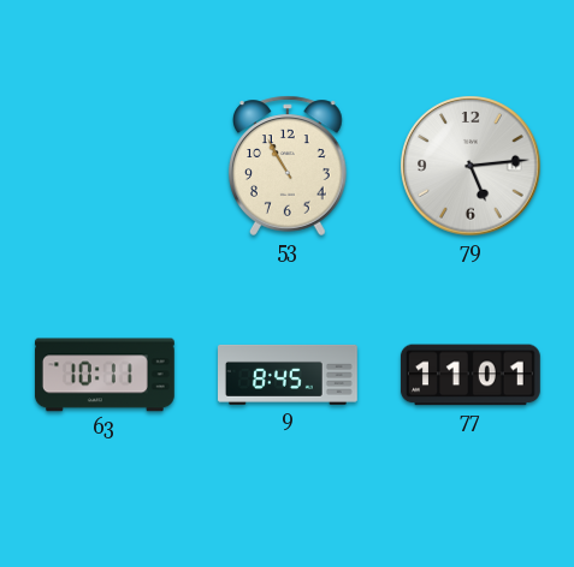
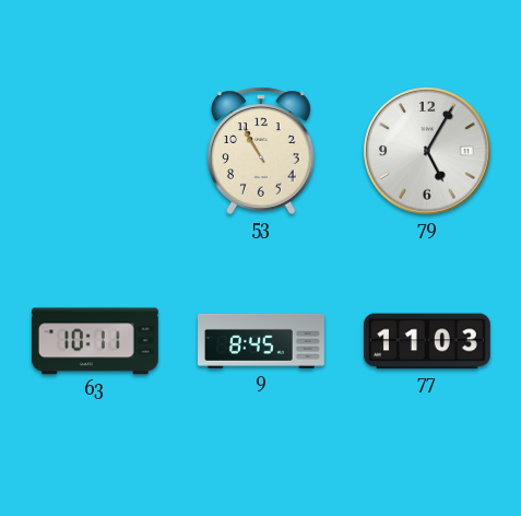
79: 5:14 -> 5:05 (427, 151)
77: 11:01 -> 11:03 (427, 341)
